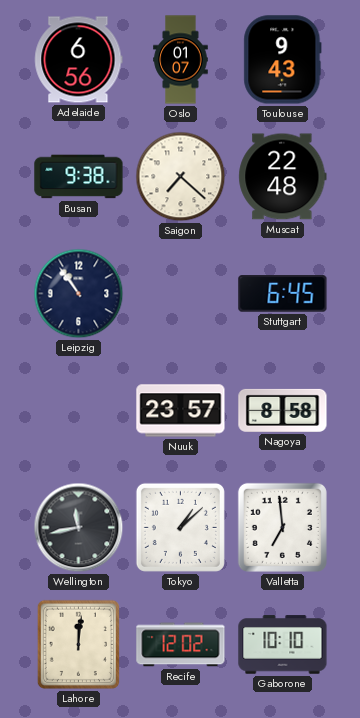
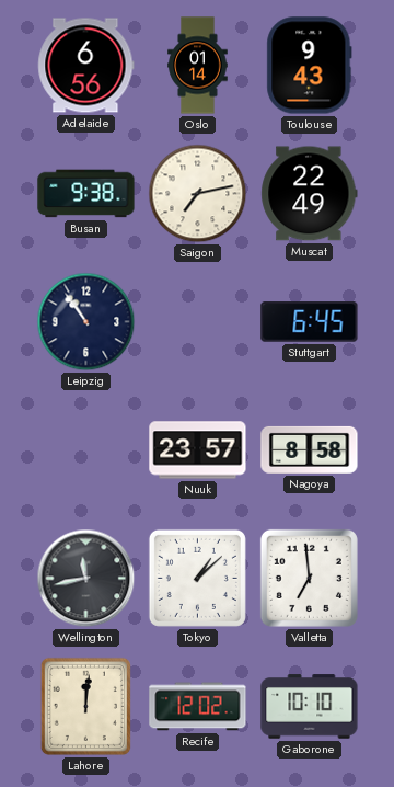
Oslo: 01:07 -> 01:14 (198, 66)
Saigon: 7:22 -> 7:13 (198, 194)
Muscat: 22:48 -> 22:49 (310, 194)
